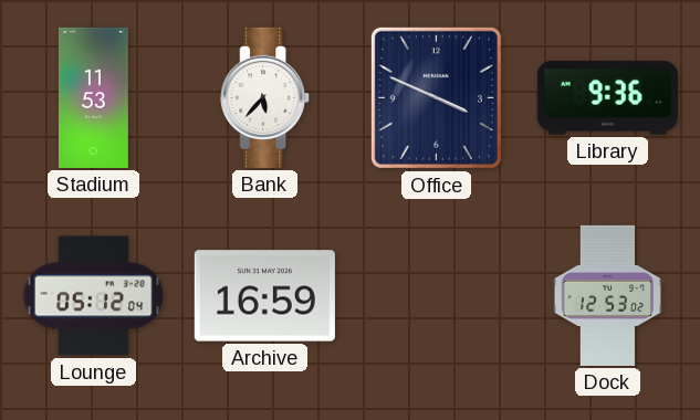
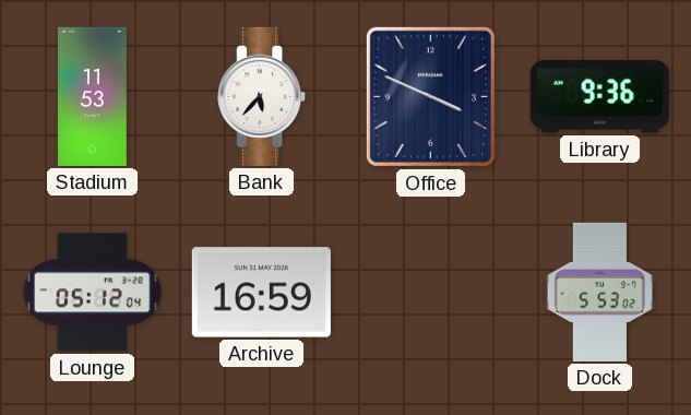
Dock: 12:53 -> 5:53 (599, 292)
